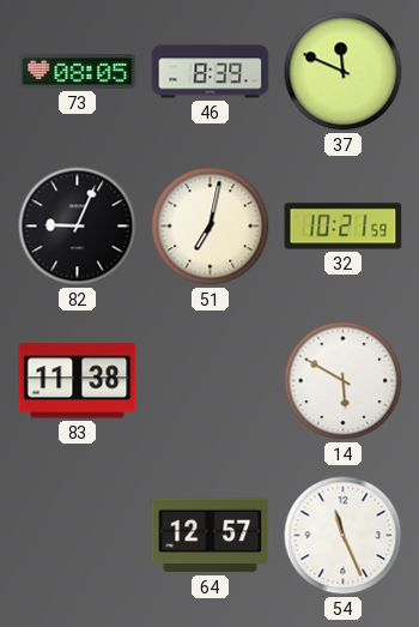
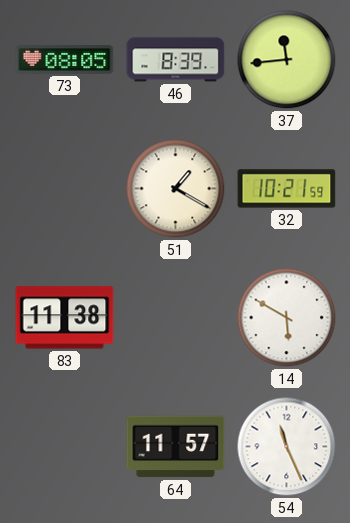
37: 11:49 -> 11:44 (287, 60)
82: 9:04 -> none (78, 227)
51: 7:02 -> 1:20 (176, 189)
64: 12:57 -> 11:57 (176, 447)
